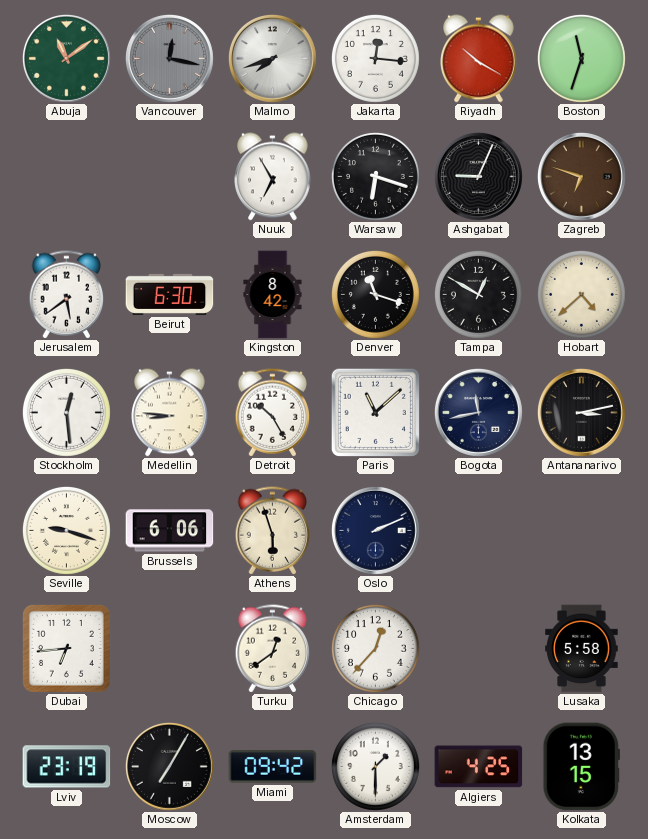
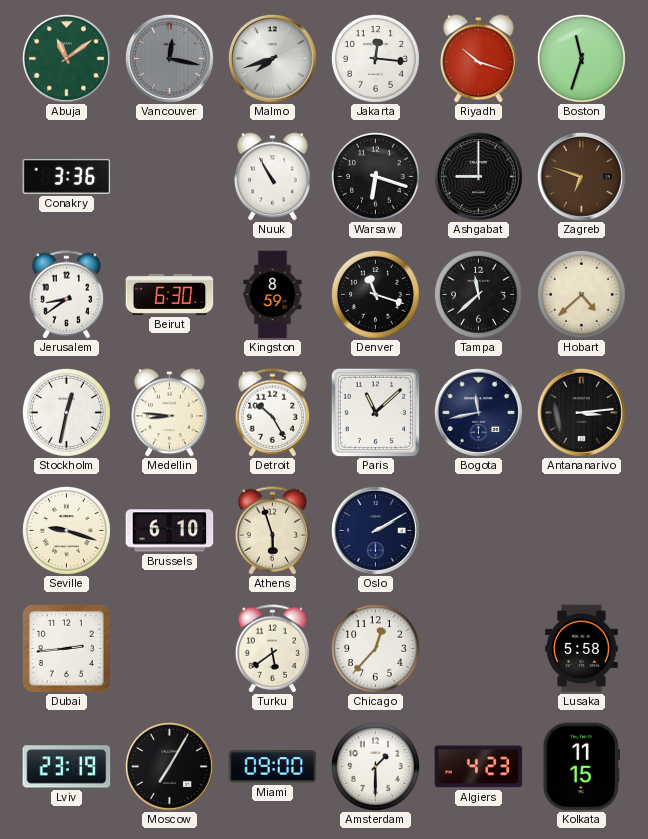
Riyadh: 10:20 -> 10:18 (479, 59)
Conakry: none -> 3:36 (67, 176)
Nuuk: 6:55 -> 10:55 (273, 177)
Ashgabat: 9:04 -> 9:00 (478, 176)
Jerusalem: 5:39 -> 8:39 (67, 295)
Kingston: 8:42 -> 8:59 (273, 295)
Tampa: 12:50 -> 11:38 (478, 294)
Stockholm: 12:29 -> 12:32 (66, 412)
Antananarivo: 3:13 -> 3:14 (581, 412)
Brussels: 6:06 -> 6:10 (170, 531)
Oslo: 2:11 -> 2:10 (375, 530)
Dubai: 6:44 -> 2:44 (66, 648)
Turku: 12:39 -> 5:39 (273, 649)
Miami: 09:42 -> 09:00 (273, 767)
Algiers: 4:25 -> 4:23 (479, 767)
Kolkata: 13:15 -> 11:15 (581, 767)
